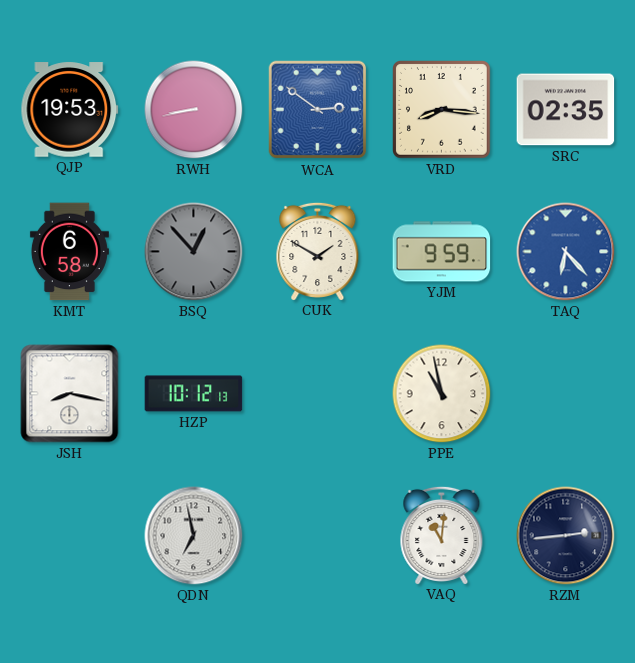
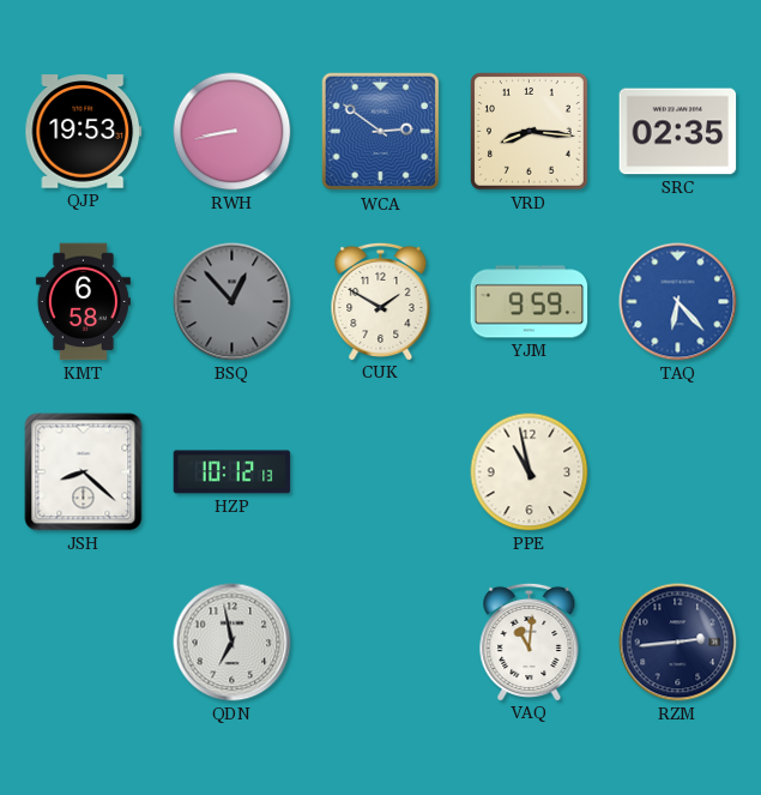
JSH: 8:17 -> 8:22 (84, 472)
